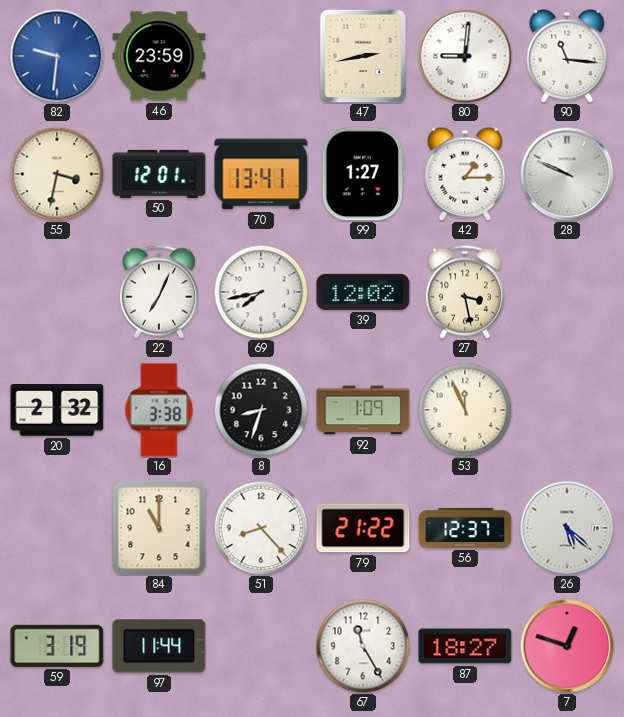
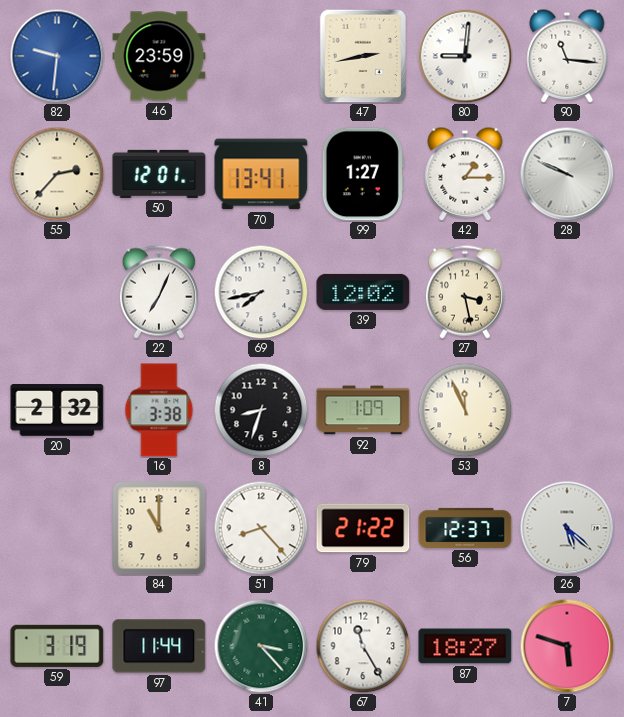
55: 3:32 -> 2:37 (57, 174)
41: none -> 3:23 (261, 646)
7: 12:48 -> 5:48 (567, 646)
